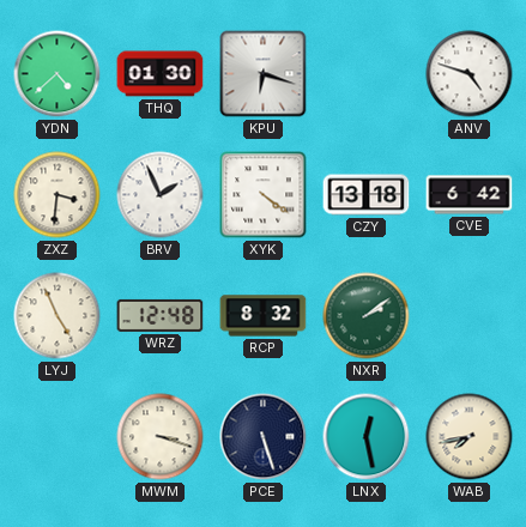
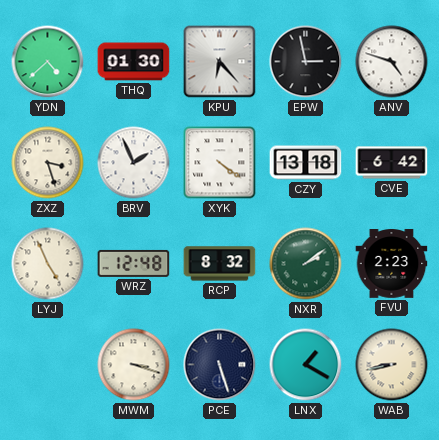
KPU: 6:18 -> 6:23 (220, 62)
EPW: none -> 2:58 (306, 62)
ZXZ: 3:31 -> 3:27 (48, 163)
FVU: none -> 2:23 (392, 264)
LNX: 12:28 -> 1:20 (306, 365)
WAB: 7:43 -> 8:43 (392, 365)
